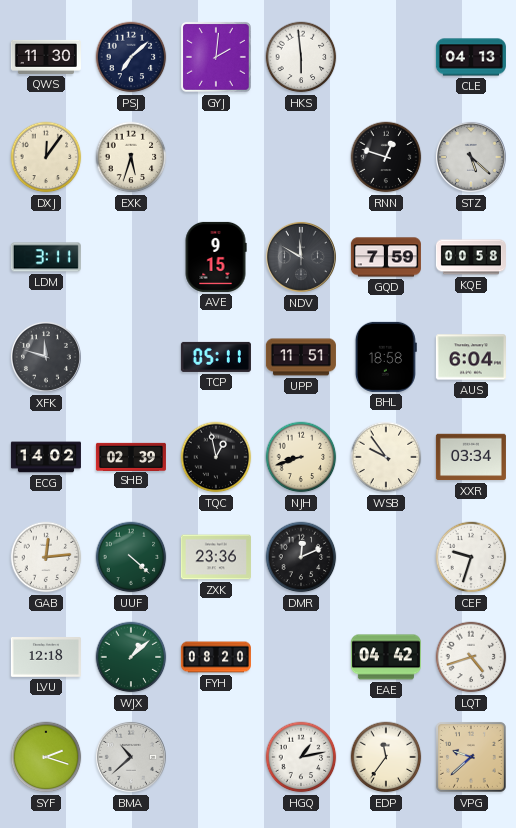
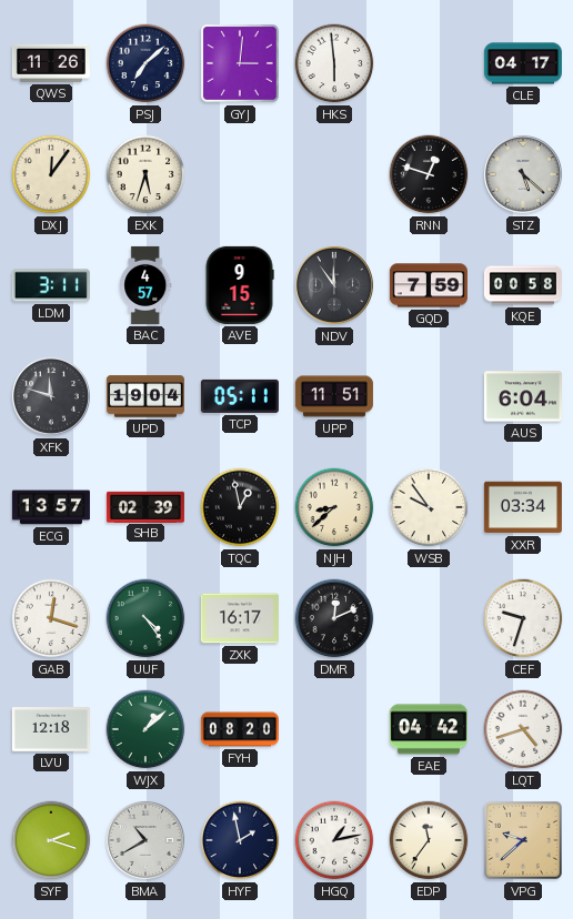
QWS: 11:30 -> 11:26 (51, 63)
GYJ: 2:01 -> 3:01 (240, 63)
CLE: 04:13 -> 04:17 (523, 63)
BAC: none -> 4:57 (145, 285)
NDV: 11:50 -> 11:54 (334, 285)
UPD: none -> 19:04 (145, 396)
BHL: 18:58 -> none (386, 357)
ECG: 14:02 -> 13:57 (51, 507)
NJH: 8:42 -> 8:38 (334, 507)
GAB: 12:14 -> 12:18 (51, 618)
UUF: 4:22 -> 4:24 (145, 618)
ZXK: 23:36 -> 16:17 (240, 618)
BMA: 10:38 -> 10:40 (145, 840)
HYF: none -> 1:58 (240, 840)
